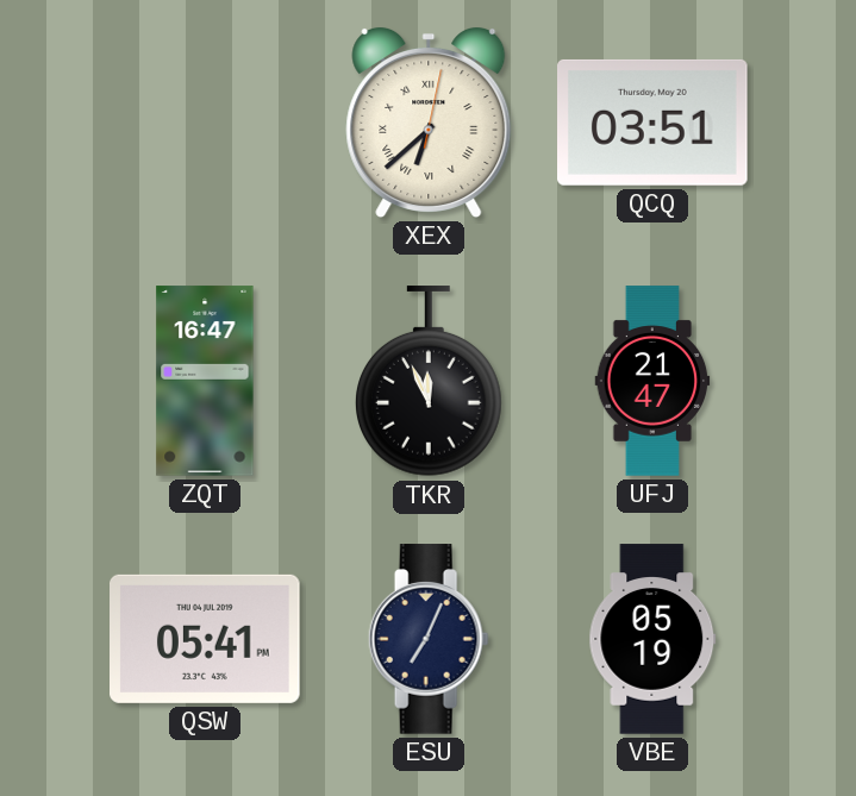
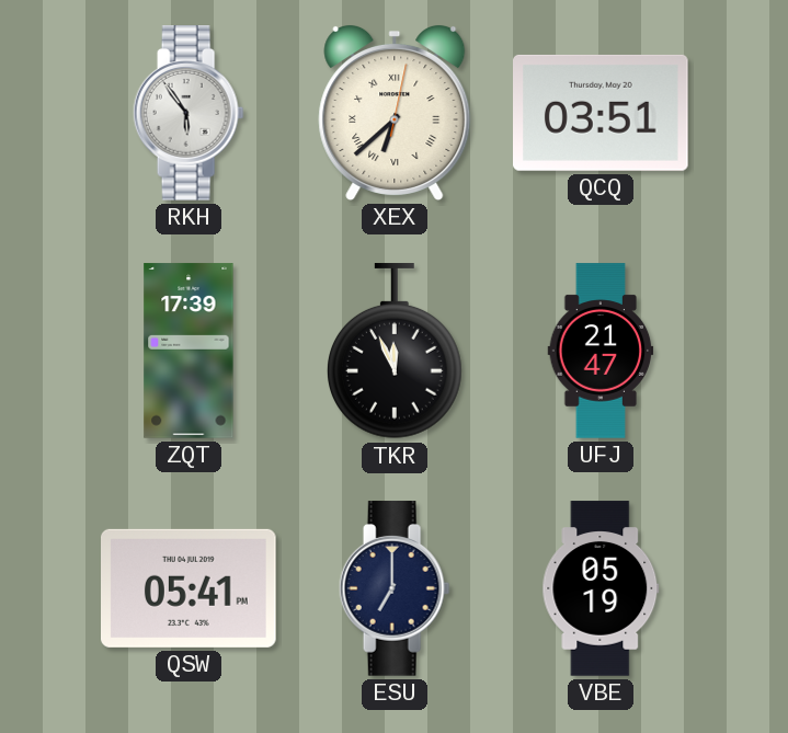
RKH: none -> 5:54 (189, 113)
ZQT: 16:47 -> 17:39 (189, 351)
ESU: 7:04 -> 7:00 (395, 588)
